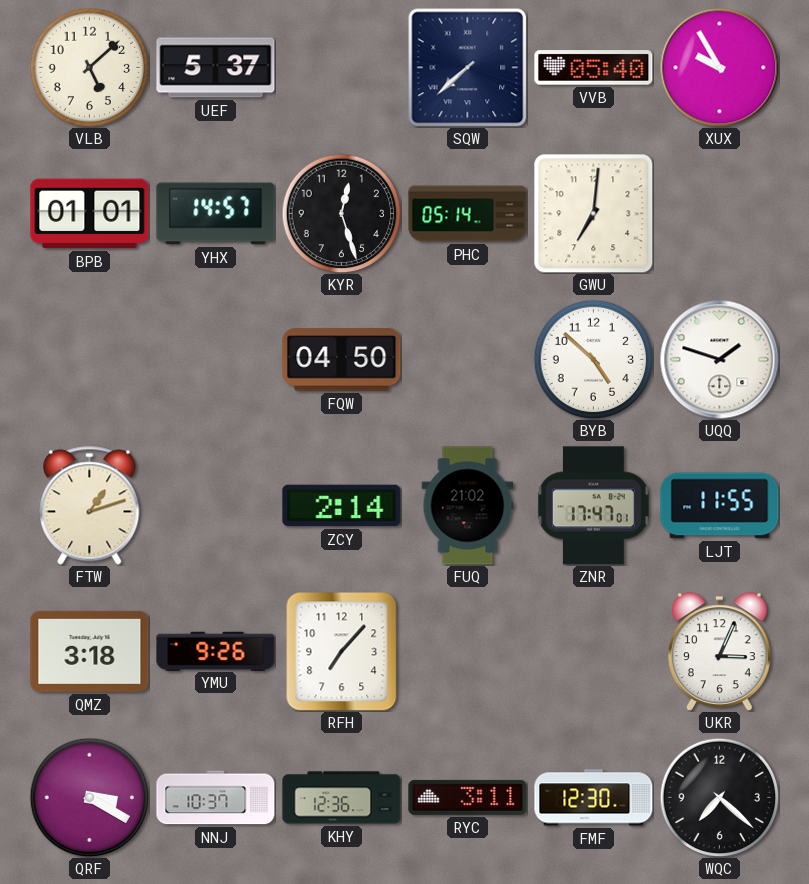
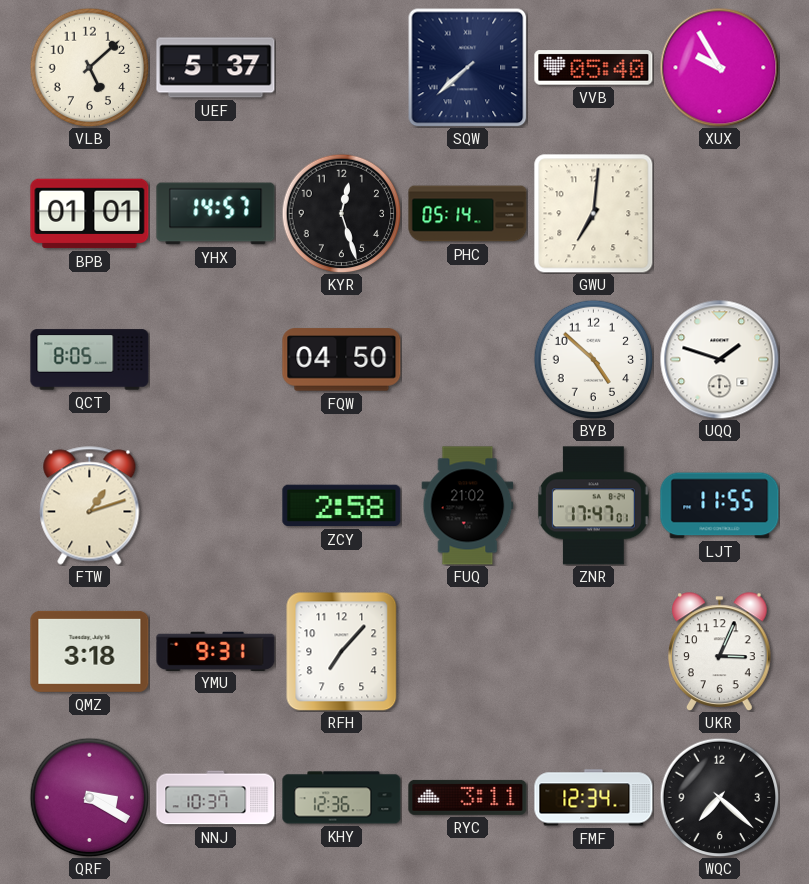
QCT: none -> 8:05 (90, 360)
ZCY: 2:14 -> 2:58 (342, 506)
YMU: 9:26 -> 9:31 (216, 651)
FMF: 12:30 -> 12:34 (594, 798)
